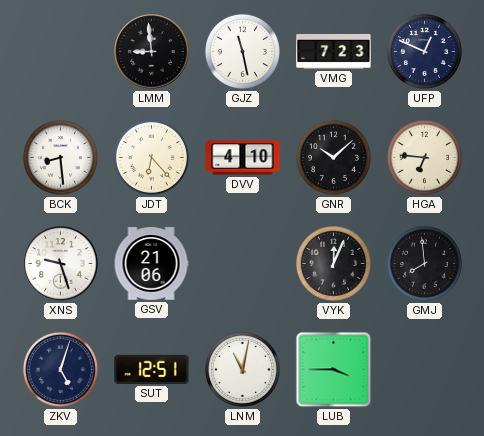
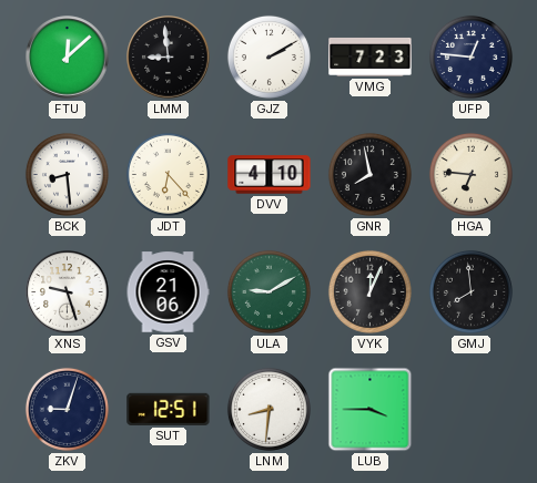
FTU: none -> 12:08 (68, 58)
GJZ: 11:28 -> 2:10 (268, 56)
UFP: 12:49 -> 12:46 (470, 56)
GNR: 10:08 -> 7:58 (369, 174)
ULA: none -> 9:10 (268, 291)
ZKV: 5:03 -> 9:03 (67, 409)
LNM: 11:02 -> 8:31 (268, 409)
